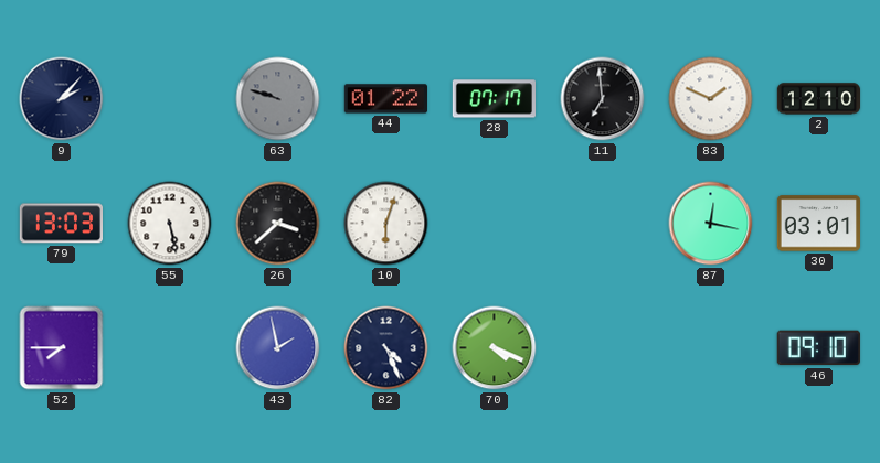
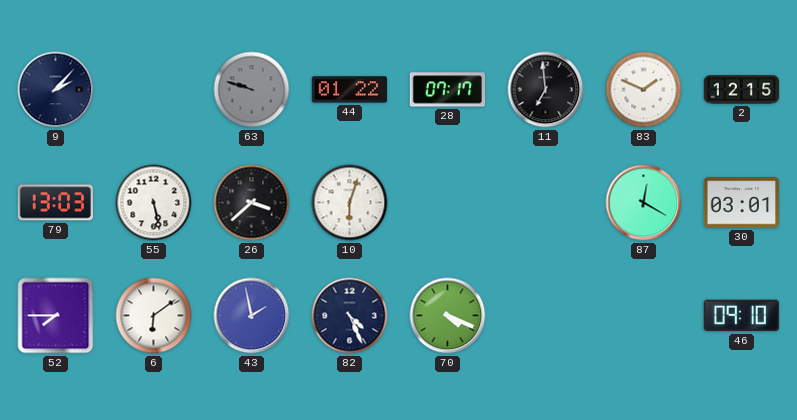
2: 12:10 -> 12:15 (742, 90)
87: 12:17 -> 12:20 (644, 203)
6: none -> 6:09 (154, 316)
